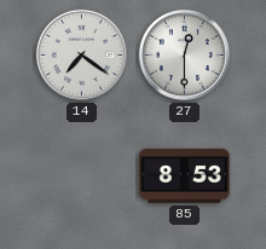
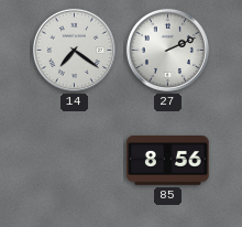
27: 12:30 -> 2:11 (167, 50)
85: 8:53 -> 8:56 (168, 161)
